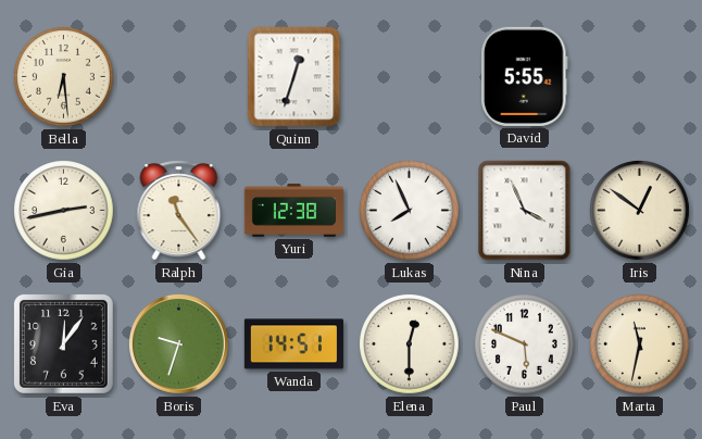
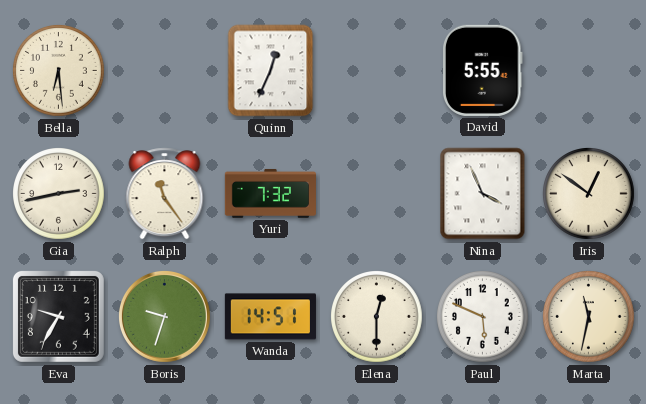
Quinn: 12:33 -> 12:34 (271, 71)
Yuri: 12:38 -> 7:32 (270, 193)
Lukas: 7:56 -> none (410, 211)
Eva: 12:06 -> 9:35 (58, 316)
